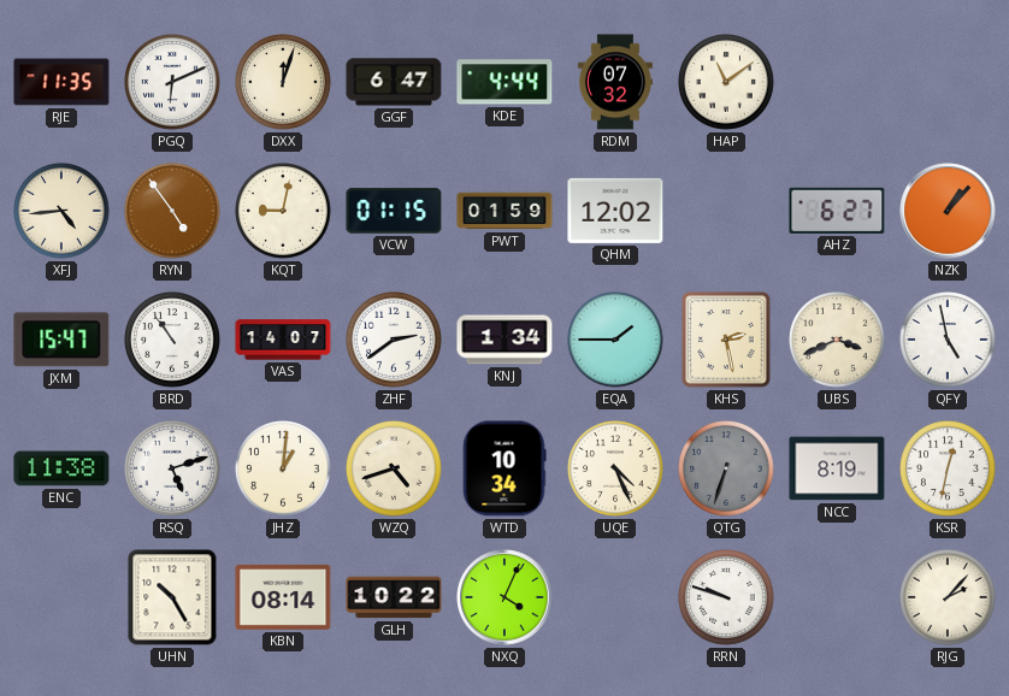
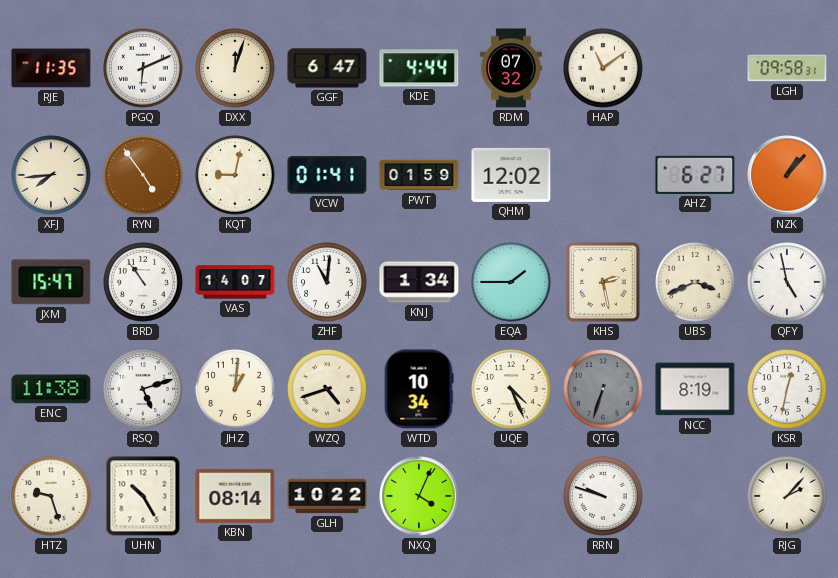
LGH: none -> 09:58 (787, 68)
XFJ: 4:44 -> 7:44 (51, 175)
VCW: 01:15 -> 01:41 (327, 175)
ZHF: 2:39 -> 11:01 (327, 282)
HTZ: none -> 9:27 (51, 496)
